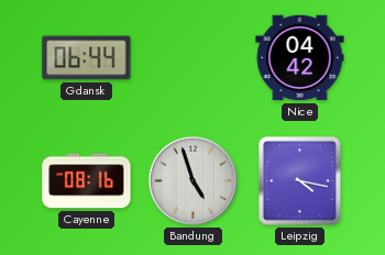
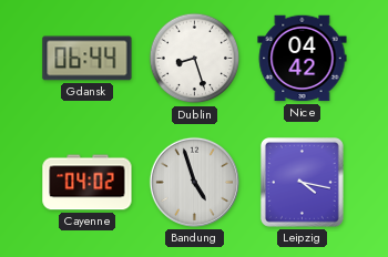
Dublin: none -> 8:27 (195, 59)
Cayenne: 08:16 -> 04:02 (88, 183)
